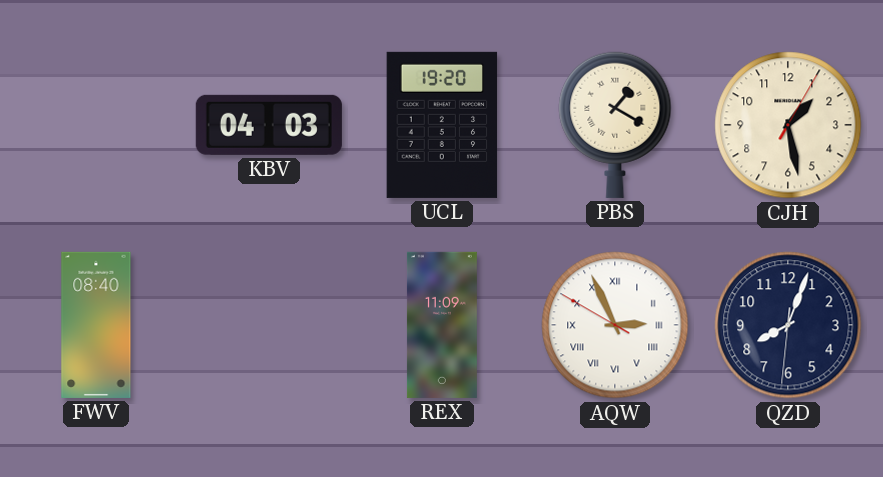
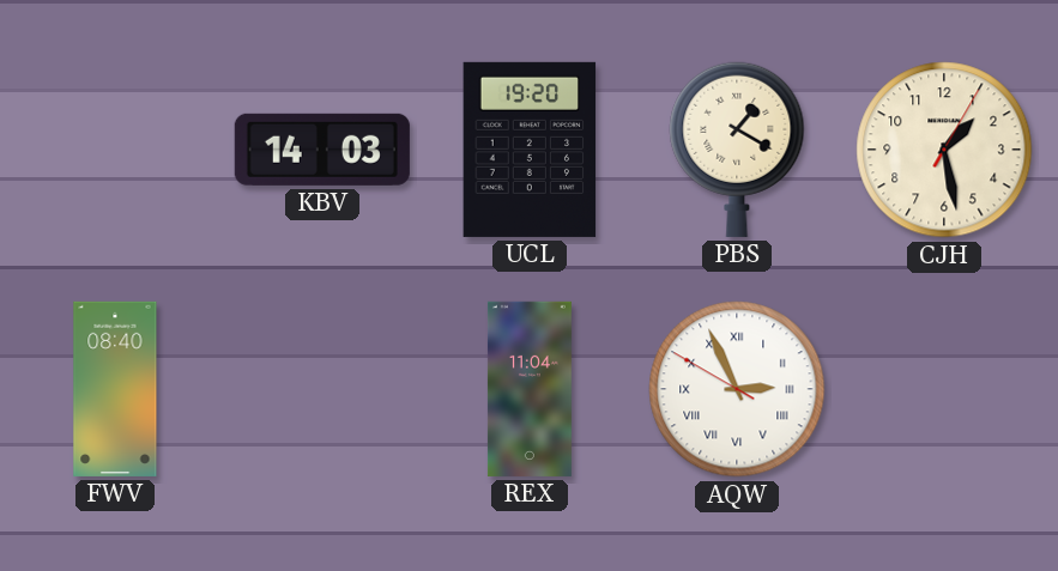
KBV: 04:03 -> 14:03 (322, 150)
REX: 11:09 -> 11:04 (530, 389)
QZD: 8:03 -> none (788, 325)
